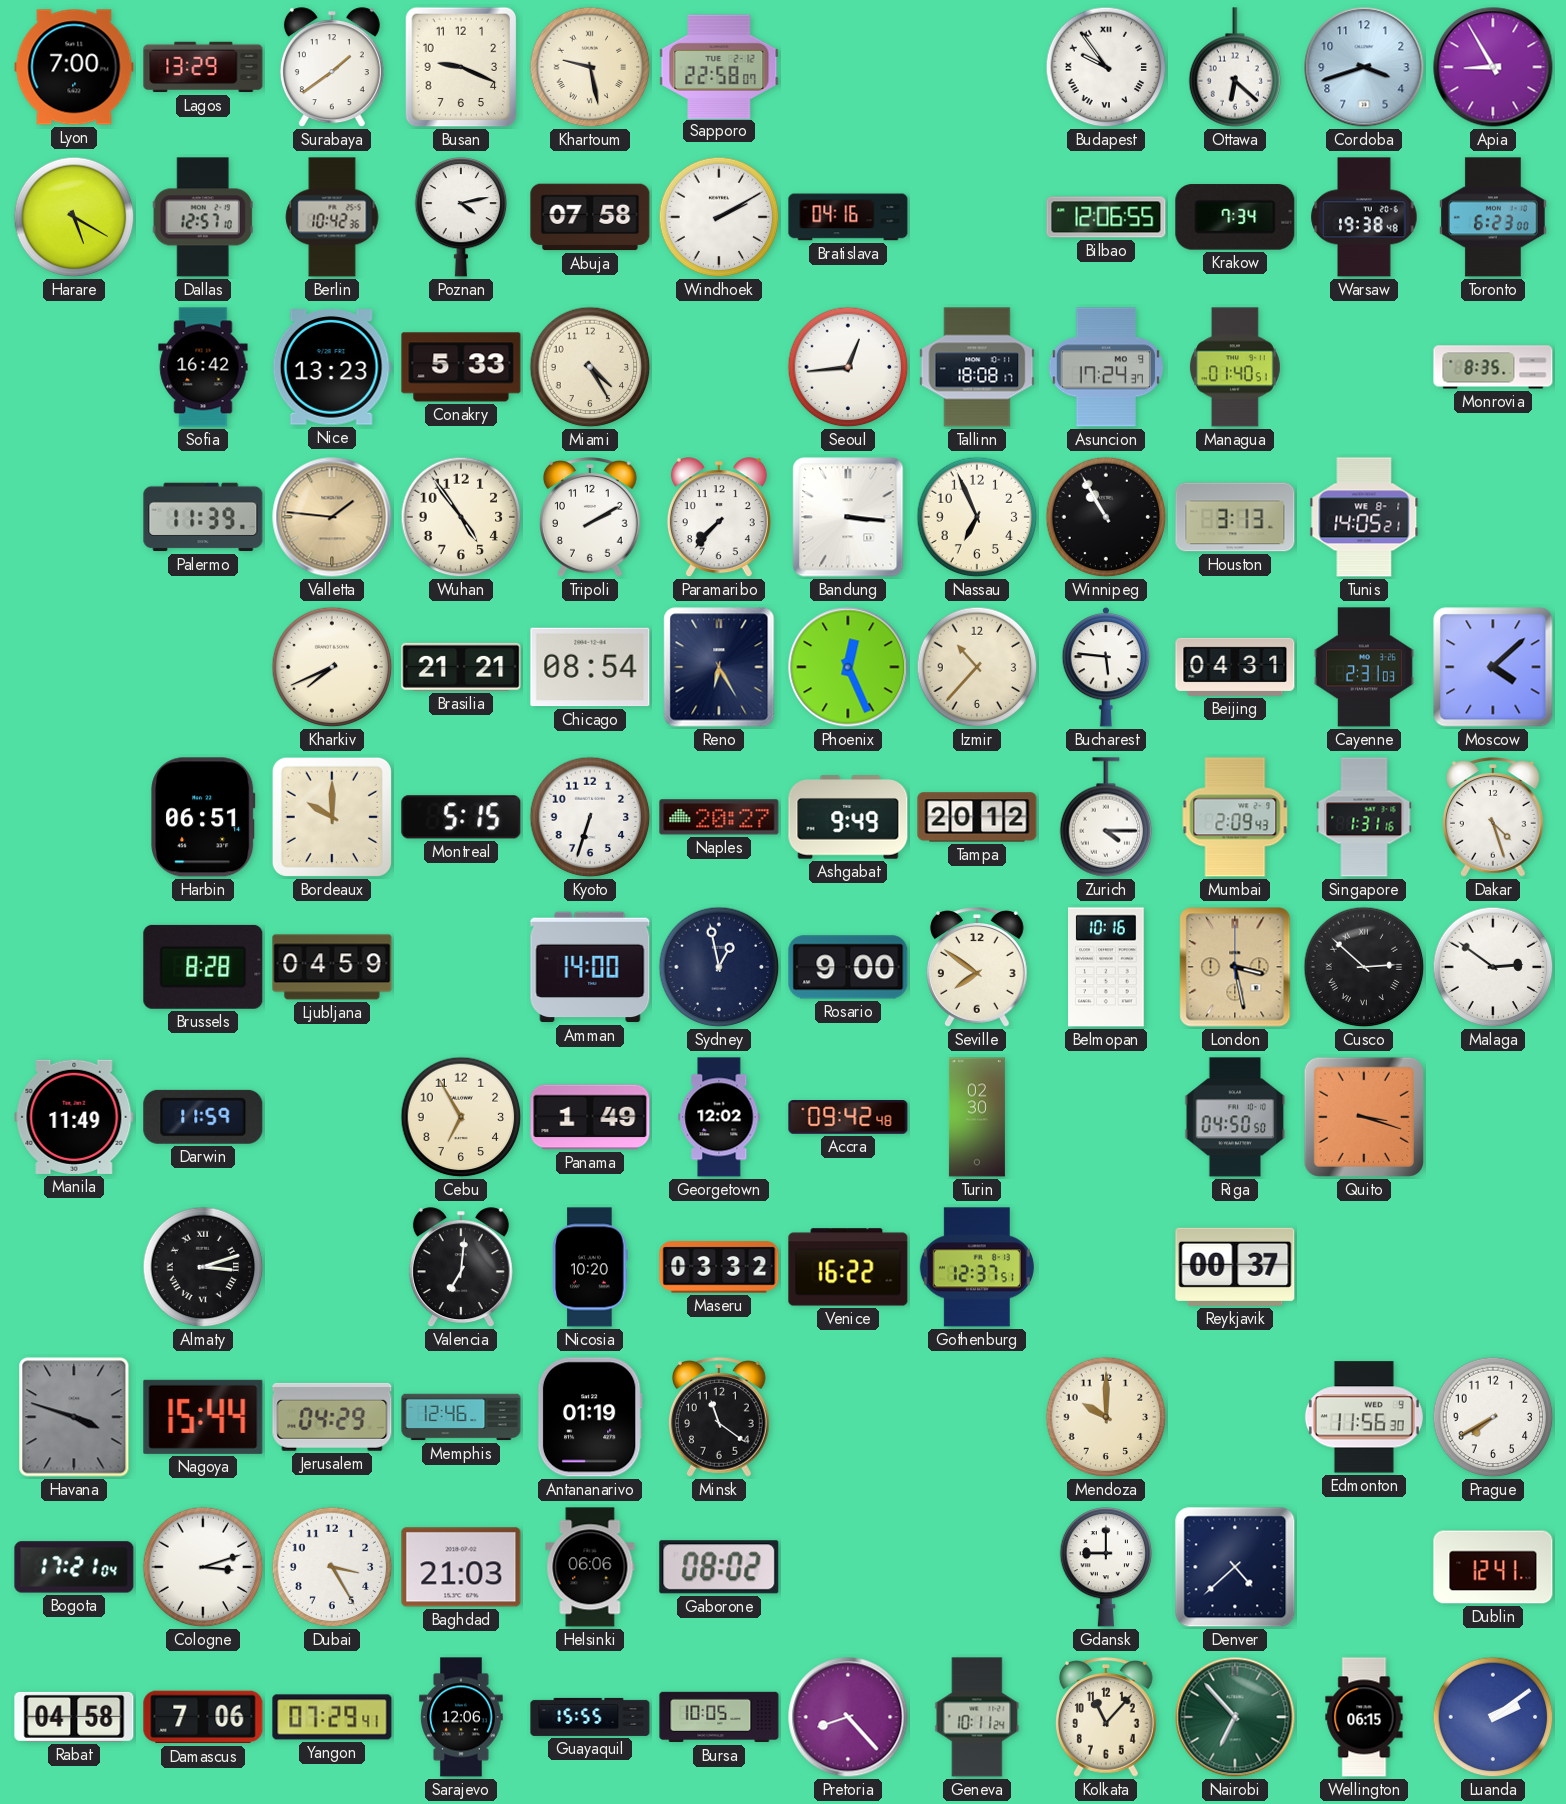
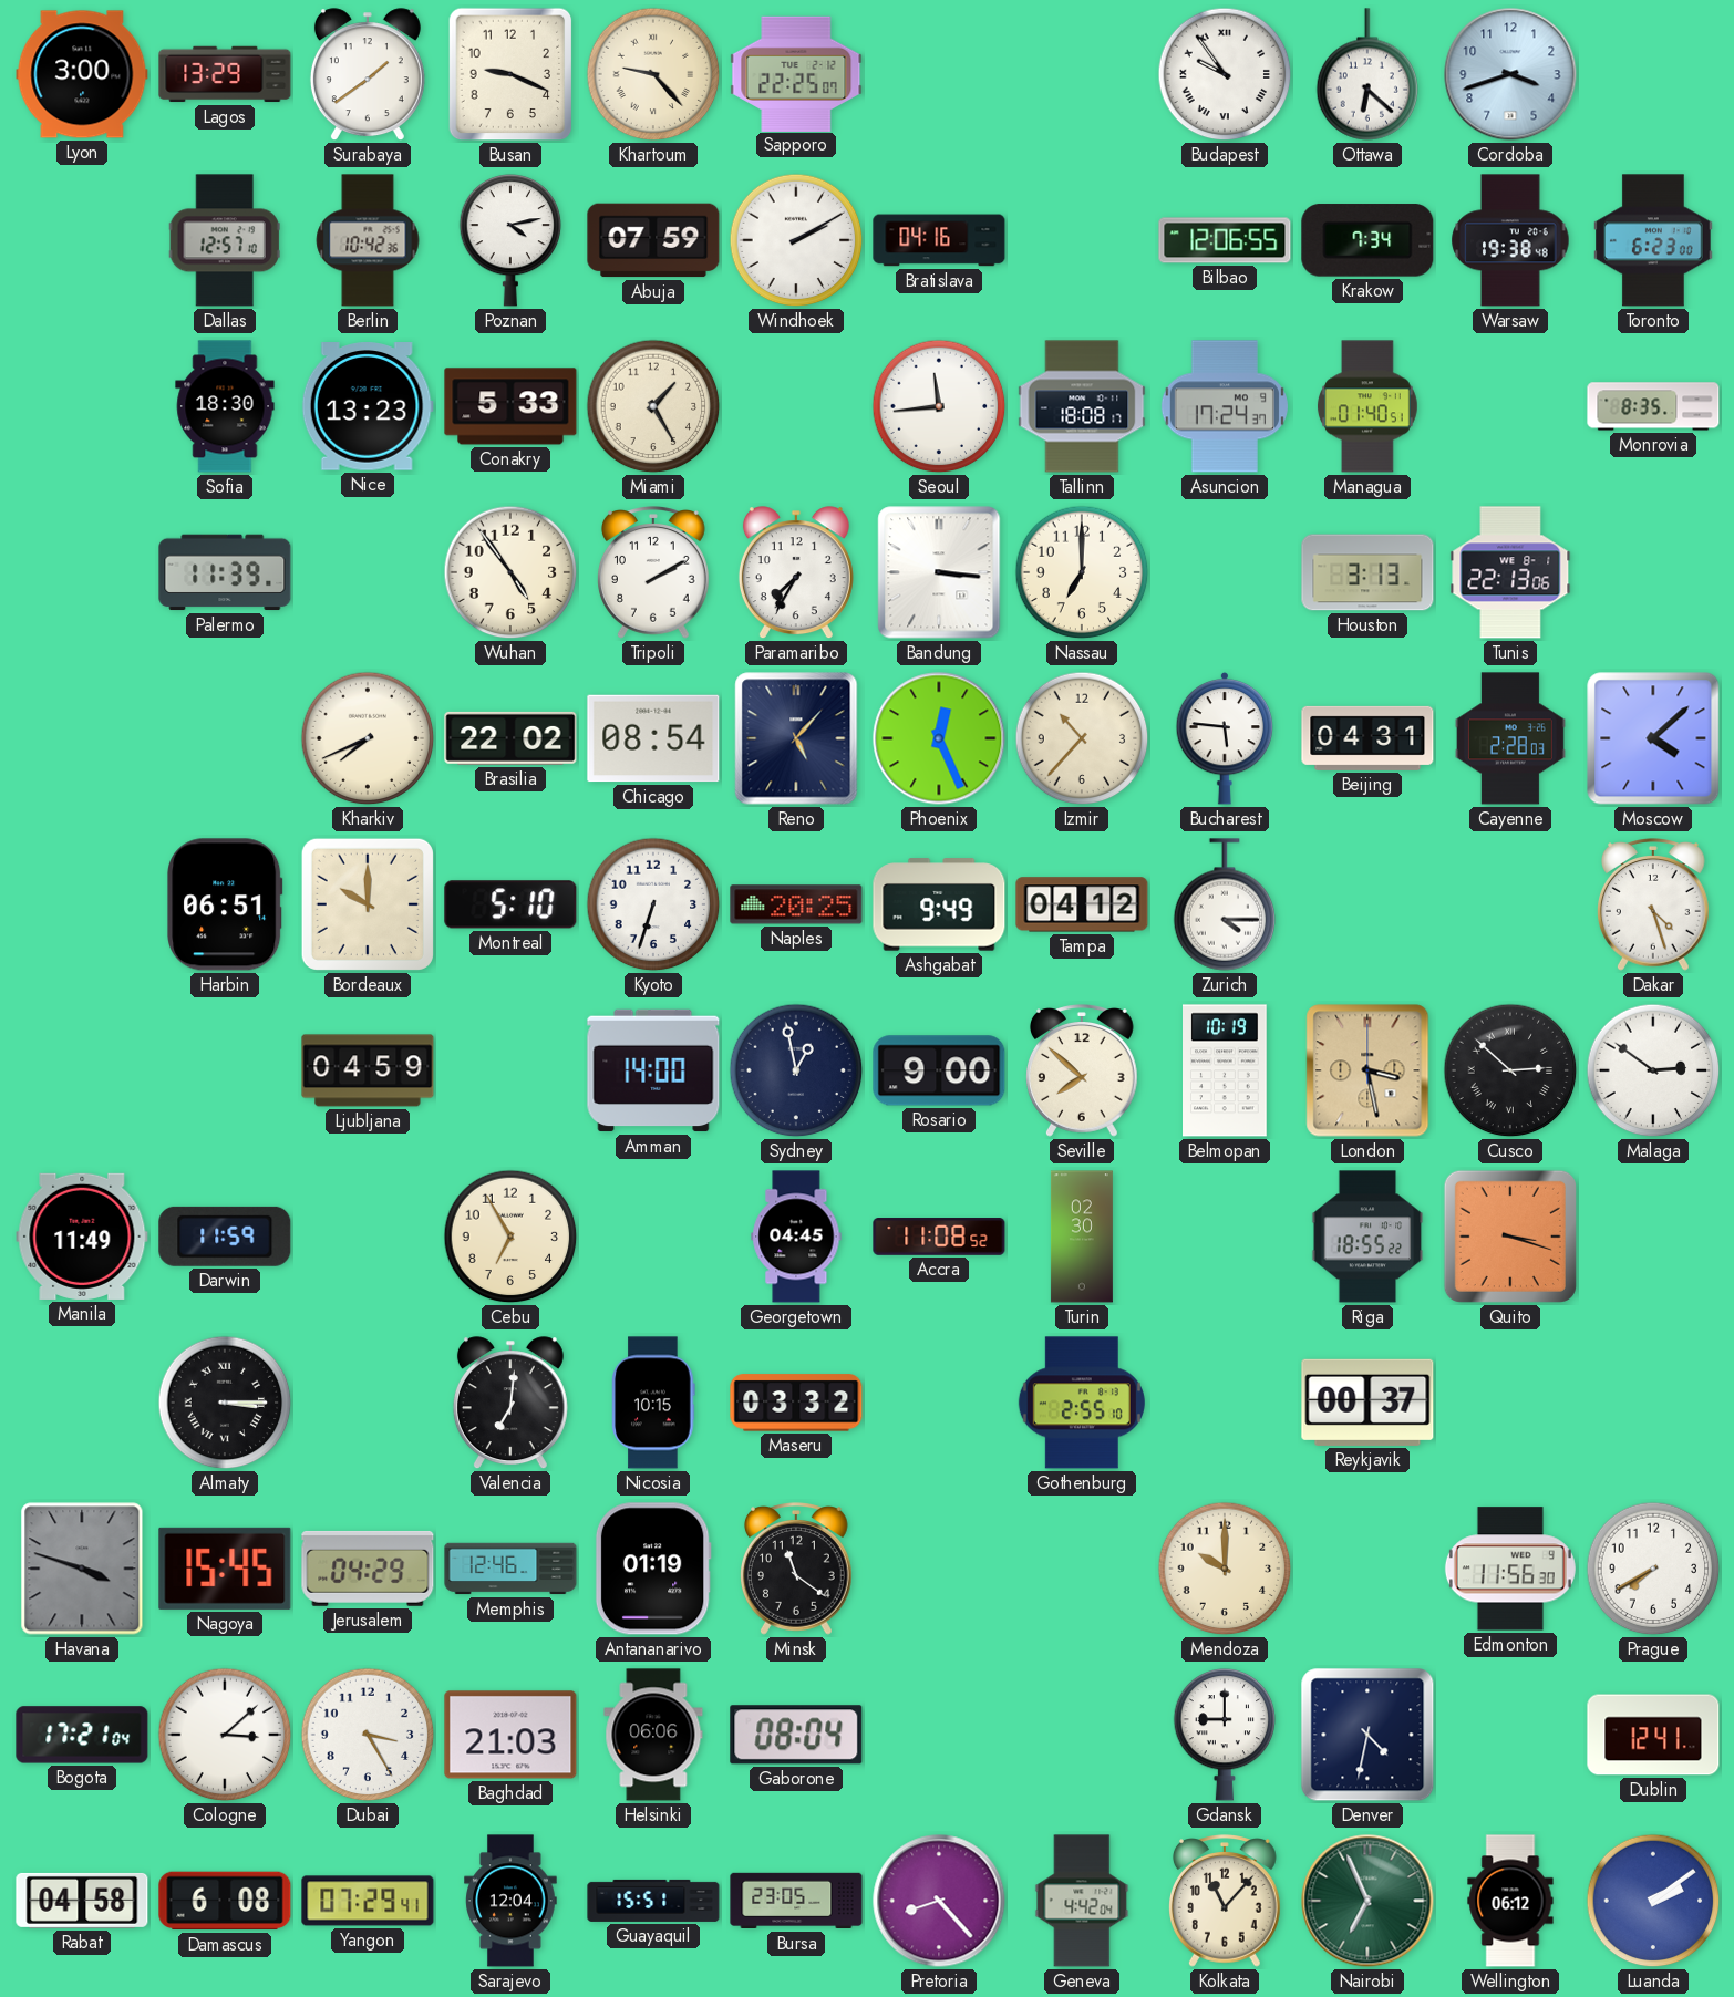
Lyon: 7:00 -> 3:00 (82, 74)
Khartoum: 9:28 -> 9:23 (653, 74)
Sapporo: 22:58 -> 22:25 (796, 73)
Apia: 8:55 -> none (1493, 67)
Harare: 5:20 -> none (74, 217)
Abuja: 07:58 -> 07:59 (653, 240)
Sofia: 16:42 -> 18:30 (225, 406)
Miami: 4:25 -> 1:25 (653, 406)
Seoul: 12:44 -> 11:44 (939, 406)
Valletta: 1:46 -> none (332, 517)
Paramaribo: 7:37 -> 7:35 (796, 573)
Nassau: 6:56 -> 7:00 (1082, 572)
Winnipeg: 10:55 -> none (1106, 517)
Tunis: 14:05 -> 22:13 (1510, 572)
Brasilia: 21:21 -> 22:02 (510, 738)
Reno: 6:25 -> 5:07 (796, 738)
Cayenne: 2:31 -> 2:28 (1510, 738)
Montreal: 5:15 -> 5:10 (510, 904)
Naples: 20:27 -> 20:25 (796, 904)
Tampa: 20:12 -> 04:12 (1082, 904)
Mumbai: 2:09 -> none (1235, 817)
Singapore: 1:31 -> none (1364, 817)
Brussels: 8:28 -> none (203, 967)
Seville: 7:51 -> 7:52 (1083, 1070)
Belmopan: 10:16 -> 10:19 (1226, 1070)
Panama: 1:49 -> none (590, 1117)
Georgetown: 12:02 -> 04:45 (796, 1237)
Accra: 09:42 -> 11:08 (939, 1237)
Riga: 04:50 -> 18:55 (1367, 1237)
Almaty: 3:12 -> 3:15 (225, 1403)
Nicosia: 10:20 -> 10:15 (653, 1403)
Venice: 16:22 -> none (848, 1267)
Gothenburg: 12:37 -> 2:55 (1082, 1403)
Nagoya: 15:44 -> 15:45 (225, 1569)
Cologne: 3:12 -> 3:08 (225, 1735)
Gaborone: 08:02 -> 08:04 (796, 1735)
Denver: 4:38 -> 4:32 (1367, 1735)
Damascus: 7:06 -> 6:08 (225, 1901)
Sarajevo: 12:06 -> 12:04 (510, 1901)
Guayaquil: 15:55 -> 15:51 (653, 1901)
Bursa: 10:05 -> 23:05 (796, 1901)
Geneva: 10:11 -> 4:42 (1082, 1901)
Nairobi: 6:53 -> 6:56 (1367, 1901)
Wellington: 06:15 -> 06:12 (1510, 1901)
